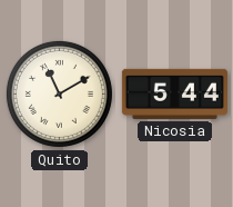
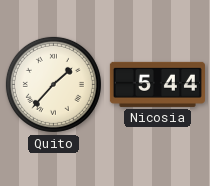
Quito: 11:10 -> 1:37 (53, 84)
